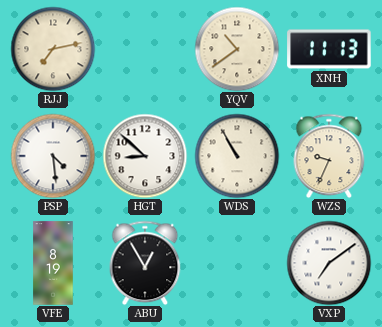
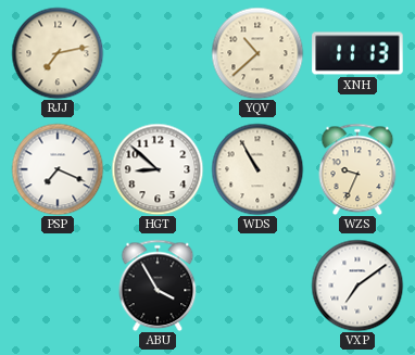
YQV: 10:39 -> 10:38 (257, 53)
PSP: 4:29 -> 7:19 (58, 169)
VFE: 8:19 -> none (53, 263)
ABU: 12:55 -> 3:55 (158, 286)
